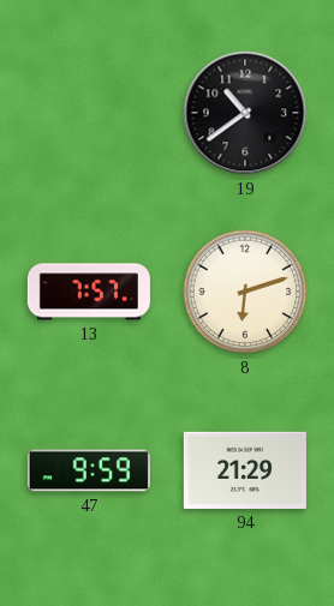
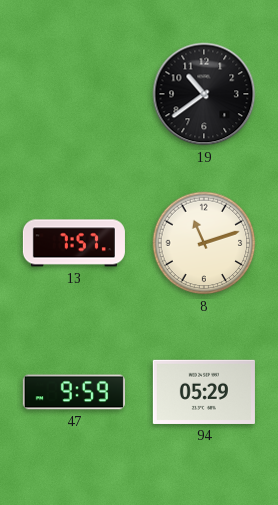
8: 6:12 -> 11:12 (204, 243)
94: 21:29 -> 05:29 (204, 392)
